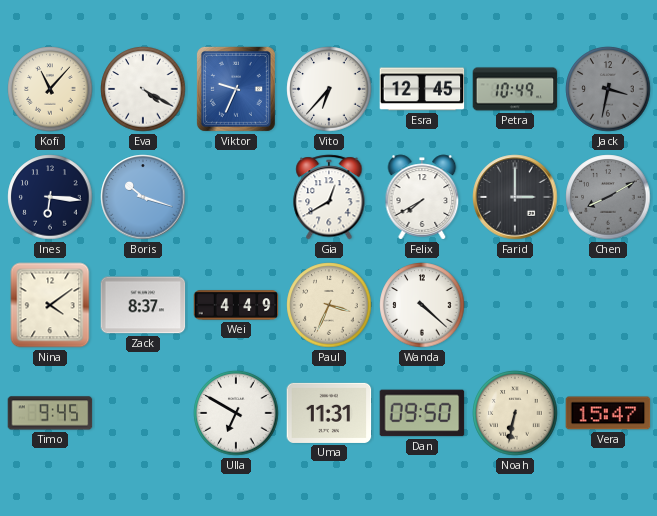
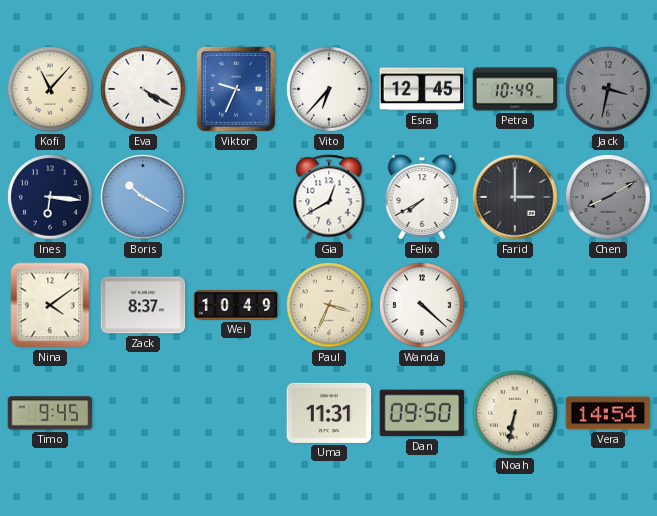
Boris: 10:18 -> 10:20 (143, 197)
Wei: 4:49 -> 10:49 (236, 305)
Ulla: 6:50 -> none (236, 413)
Vera: 15:47 -> 14:54 (608, 413)
